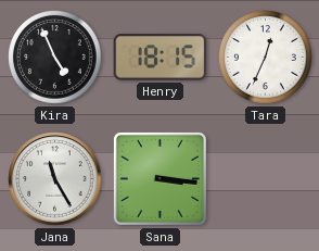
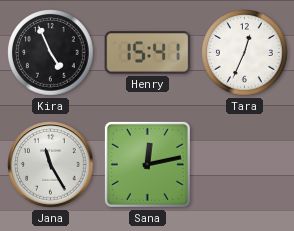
Henry: 18:15 -> 15:41 (148, 53)
Sana: 3:16 -> 12:13 (147, 164)
